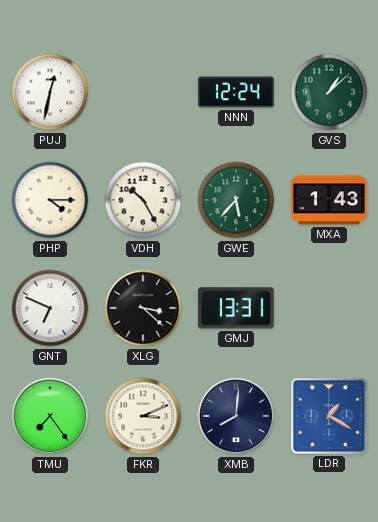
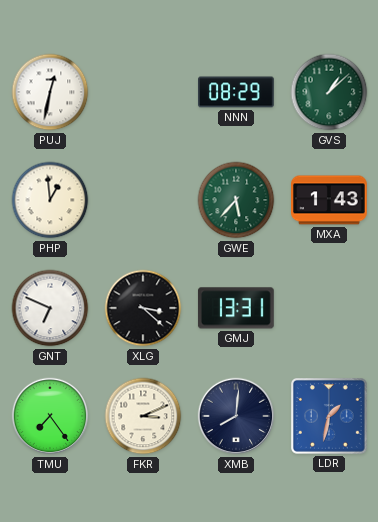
NNN: 12:24 -> 08:29 (237, 92)
PHP: 4:15 -> 12:59 (50, 200)
VDH: 10:25 -> none (143, 200)
LDR: 1:20 -> 1:32 (329, 417)
